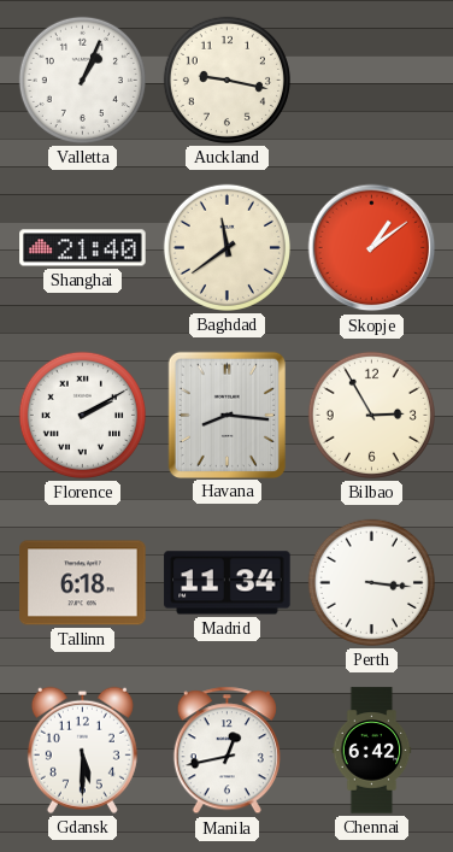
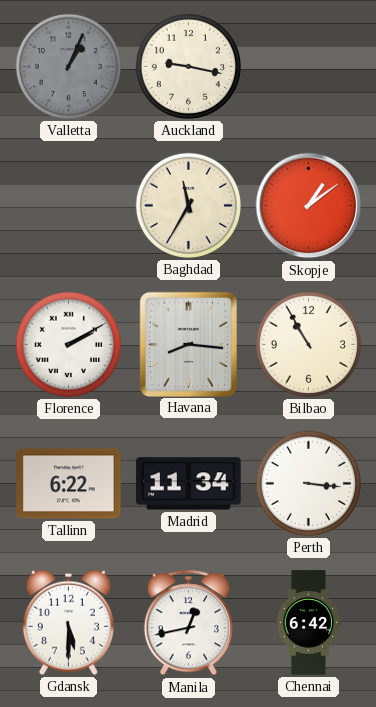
Valletta dial: white -> grey (68, 66)
Shanghai: 21:40 -> none (83, 248)
Baghdad: 11:39 -> 11:35 (188, 205)
Bilbao: 2:55 -> 10:55 (308, 344)
Tallinn: 6:18 -> 6:22 (69, 484)
